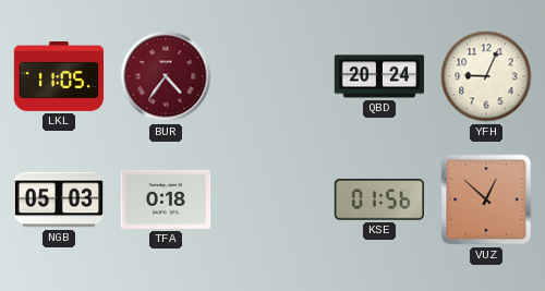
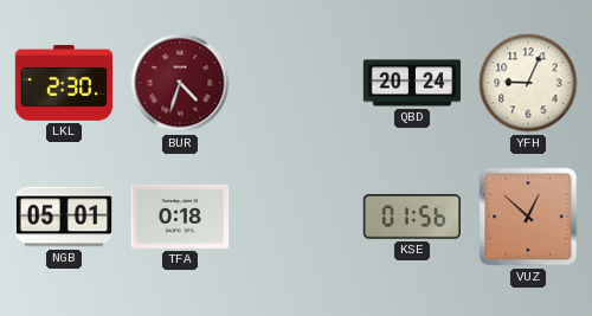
LKL: 11:05 -> 2:30 (64, 84)
BUR: 4:36 -> 4:33 (180, 83)
NGB: 05:03 -> 05:01 (64, 217)
